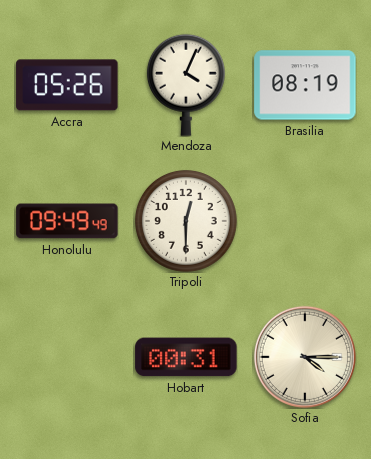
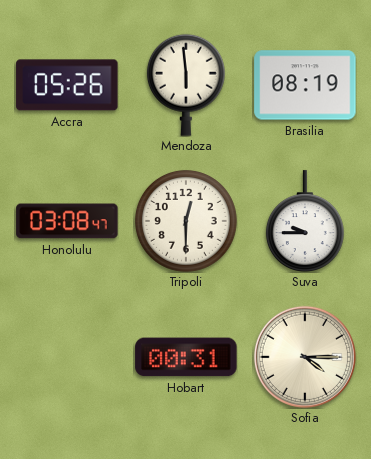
Mendoza: 4:04 -> 5:59 (186, 85)
Honolulu: 09:49 -> 03:08 (67, 221)
Suva: none -> 9:45 (305, 221)
